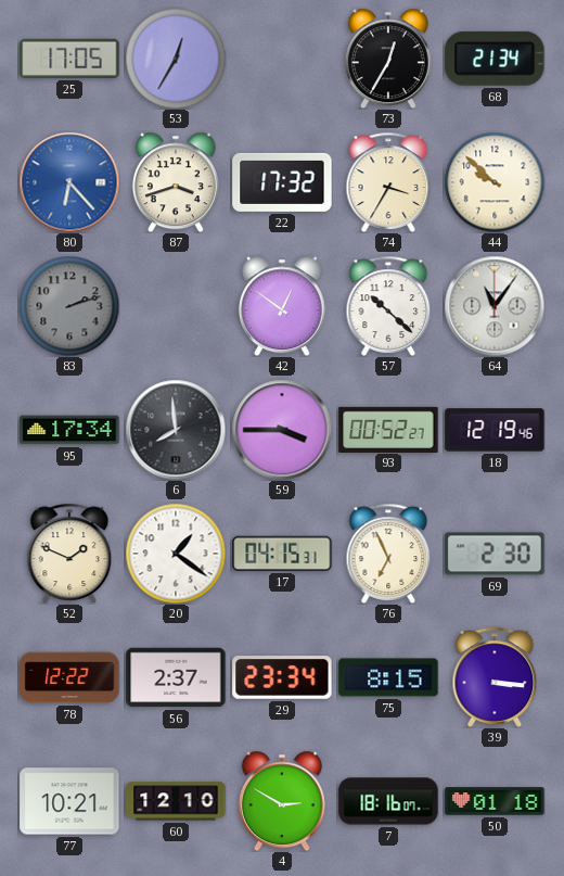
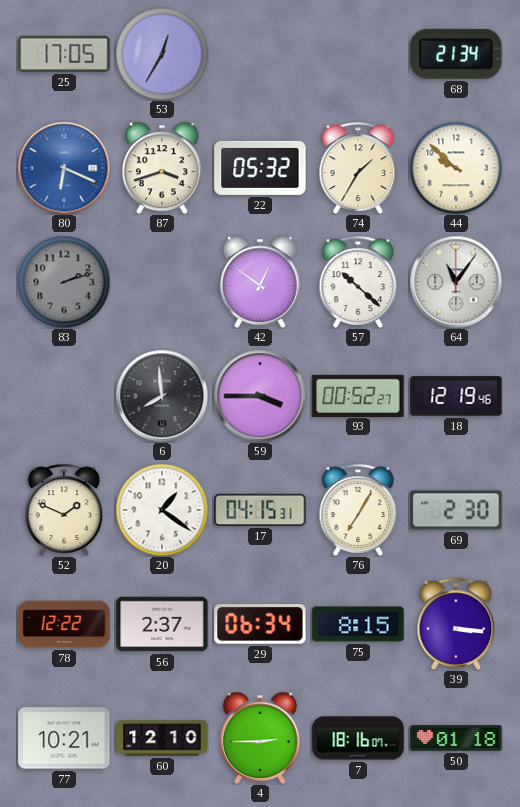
73: 12:35 -> none (388, 59)
80: 6:23 -> 6:19 (64, 168)
22: 17:32 -> 05:32 (260, 168)
74: 3:35 -> 1:35 (358, 168)
95: 17:34 -> none (69, 430)
76: 6:56 -> 7:05 (358, 510)
29: 23:34 -> 06:34 (260, 624)
4: 2:50 -> 2:45 (260, 738)
